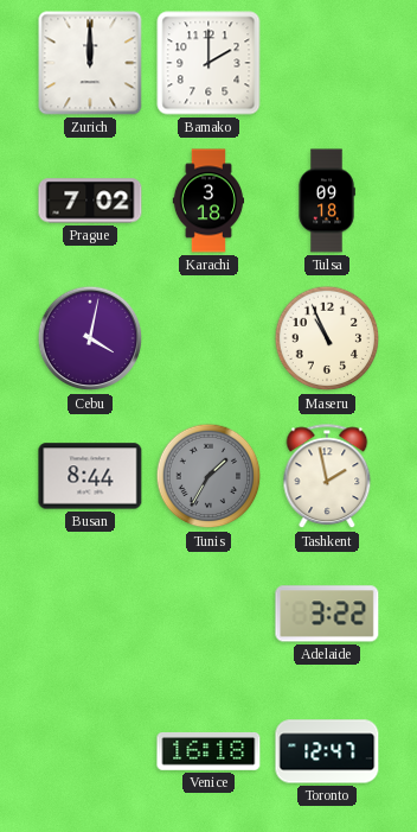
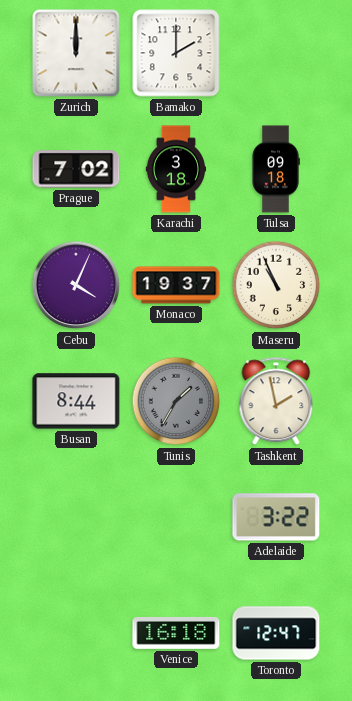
Cebu: 4:02 -> 4:04 (76, 285)
Monaco: none -> 19:37 (176, 285)
